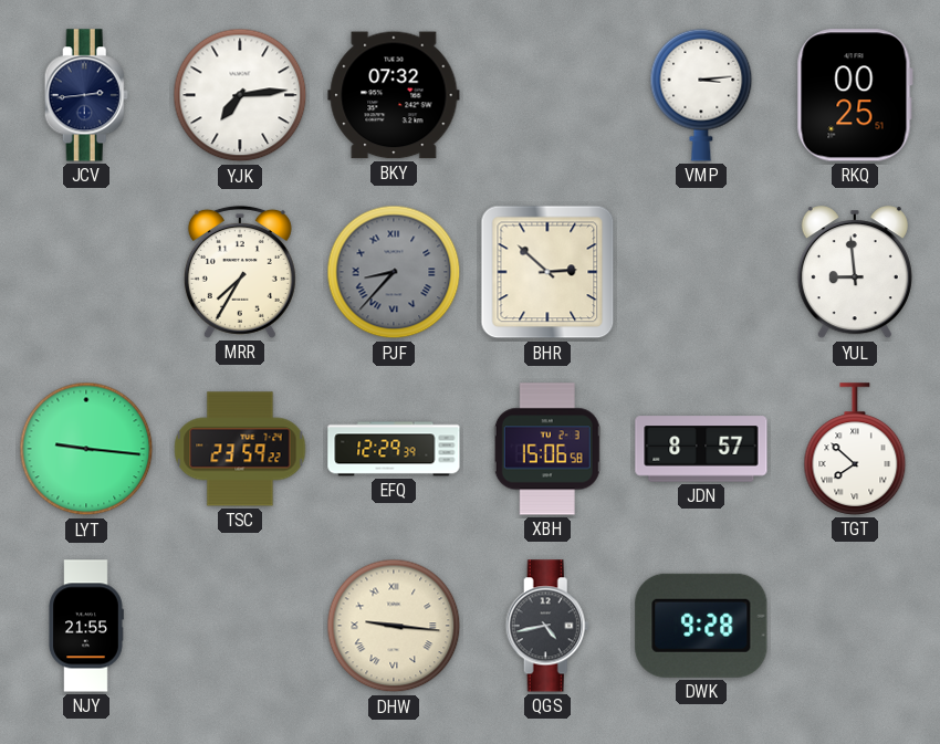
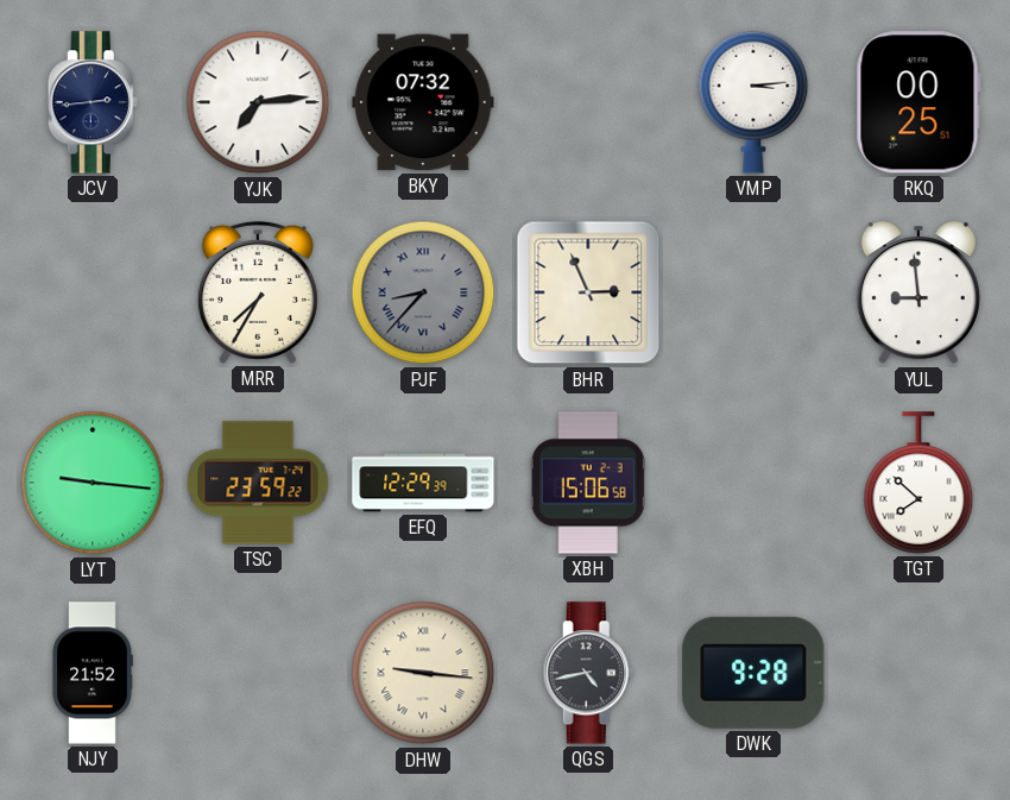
BHR: 2:52 -> 2:56 (588, 292)
JDN: 8:57 -> none (701, 449)
NJY: 21:55 -> 21:52 (93, 673)
